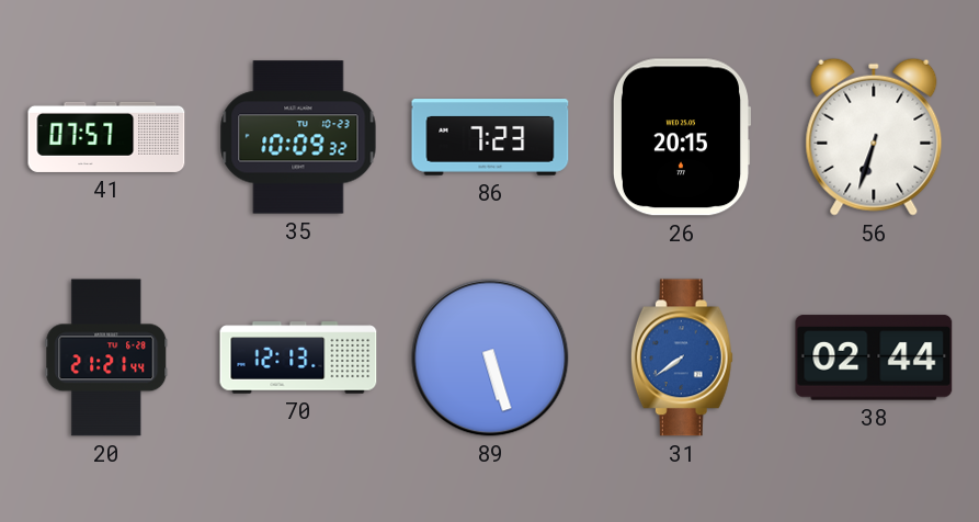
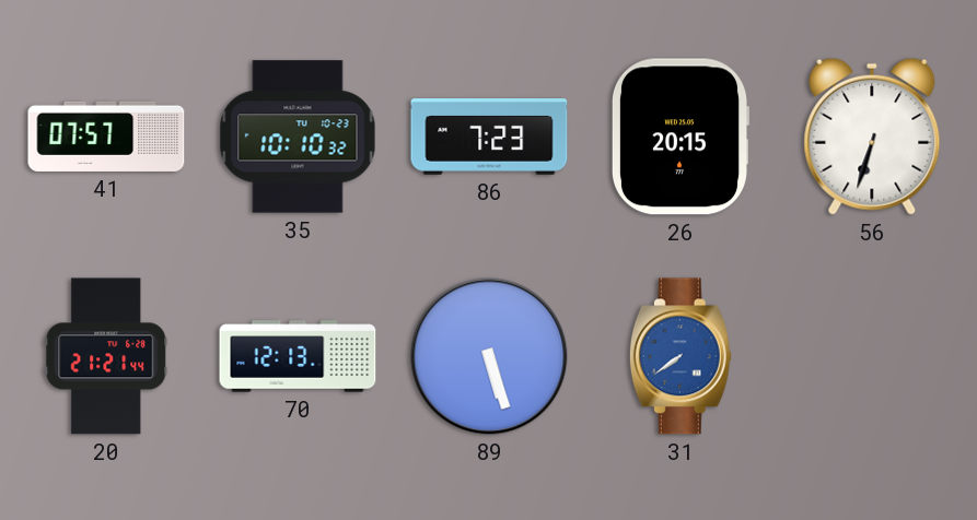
35: 10:09 -> 10:10 (298, 137)
38: 02:44 -> none (874, 358)
